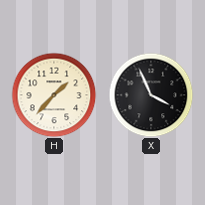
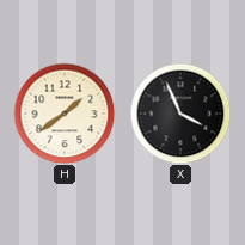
H: 1:37 -> 1:39 (65, 114)
